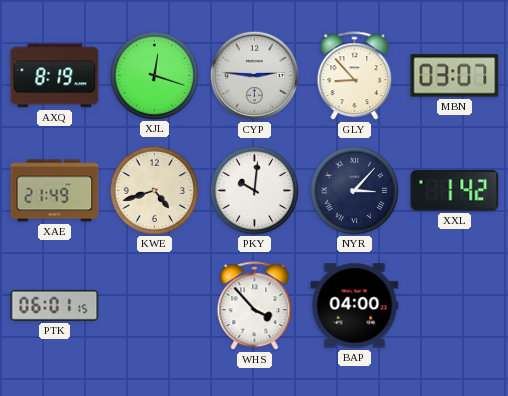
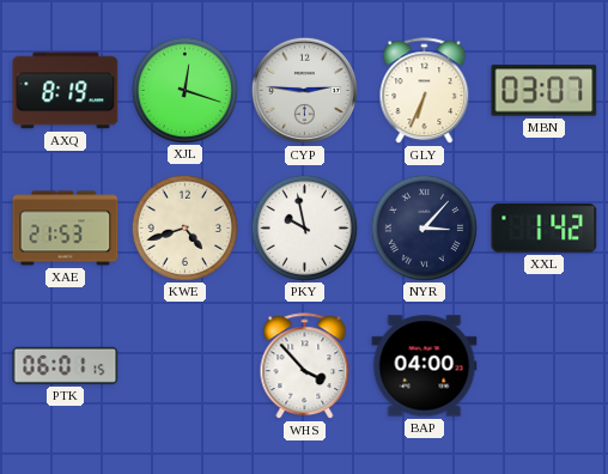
GLY: 8:53 -> 6:34 (425, 91)
XAE: 21:49 -> 21:53 (66, 229)
PKY: 10:01 -> 9:58 (304, 227)
